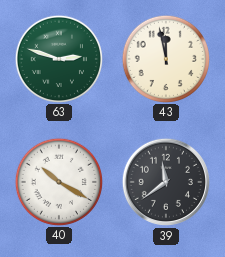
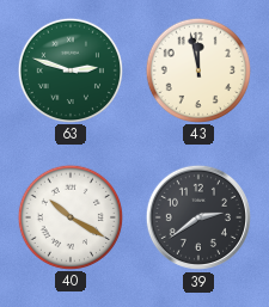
39: 11:39 -> 2:39 (198, 217)
